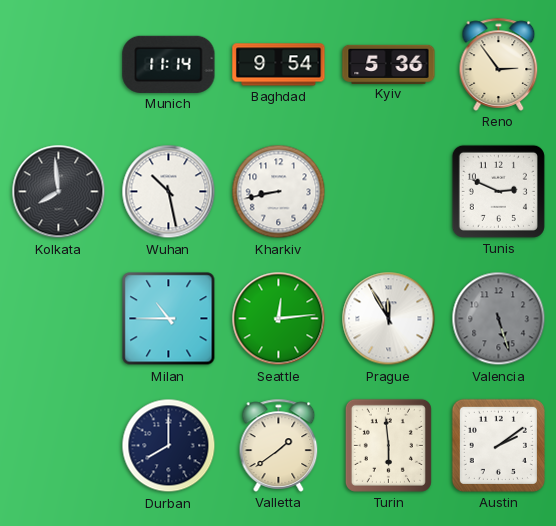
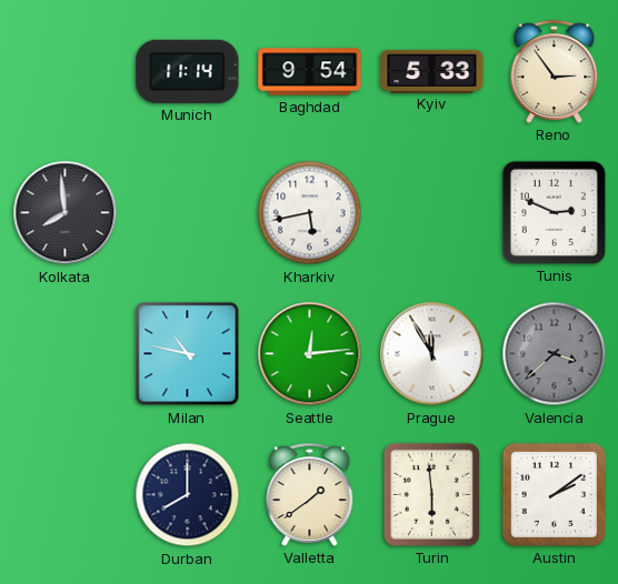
Kyiv: 5:36 -> 5:33 (432, 71)
Wuhan: 10:28 -> none (169, 192)
Kharkiv: 8:43 -> 5:43 (310, 213)
Milan: 10:45 -> 10:47 (188, 354)
Valencia: 5:27 -> 3:38 (555, 354)
